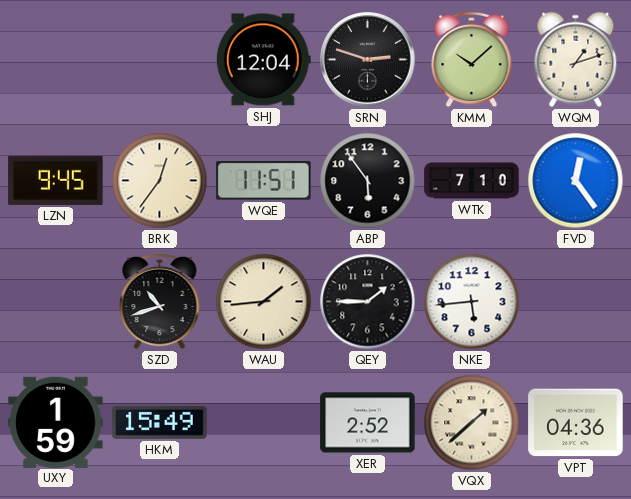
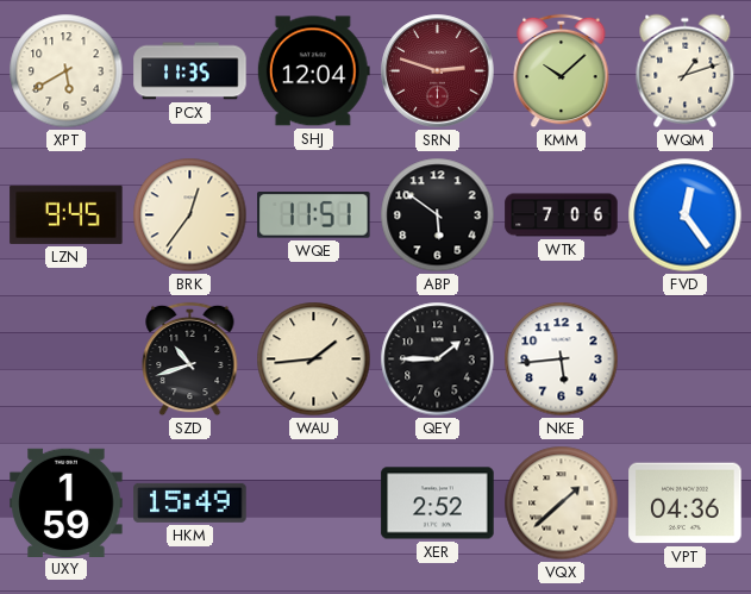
XPT: none -> 5:40 (67, 71)
PCX: none -> 11:35 (190, 71)
SRN dial: black -> burgundy (438, 71)
ABP: 5:54 -> 5:51 (438, 215)
WTK: 7:10 -> 7:06 (562, 215)
